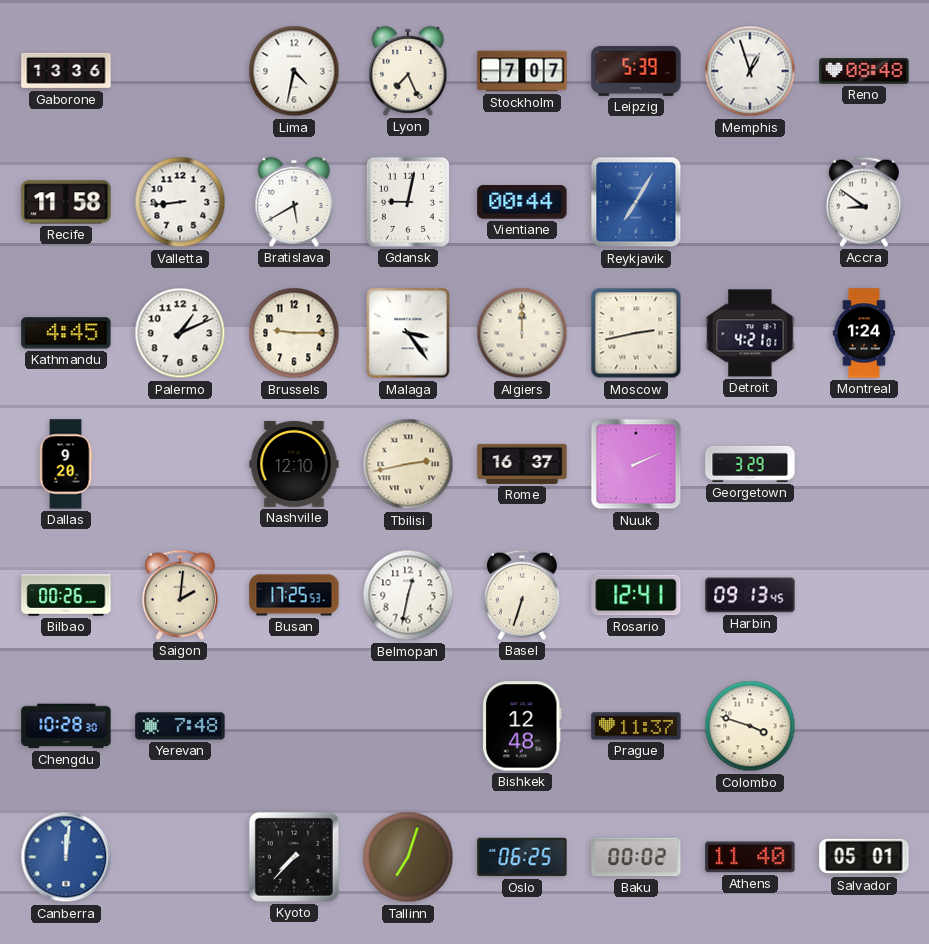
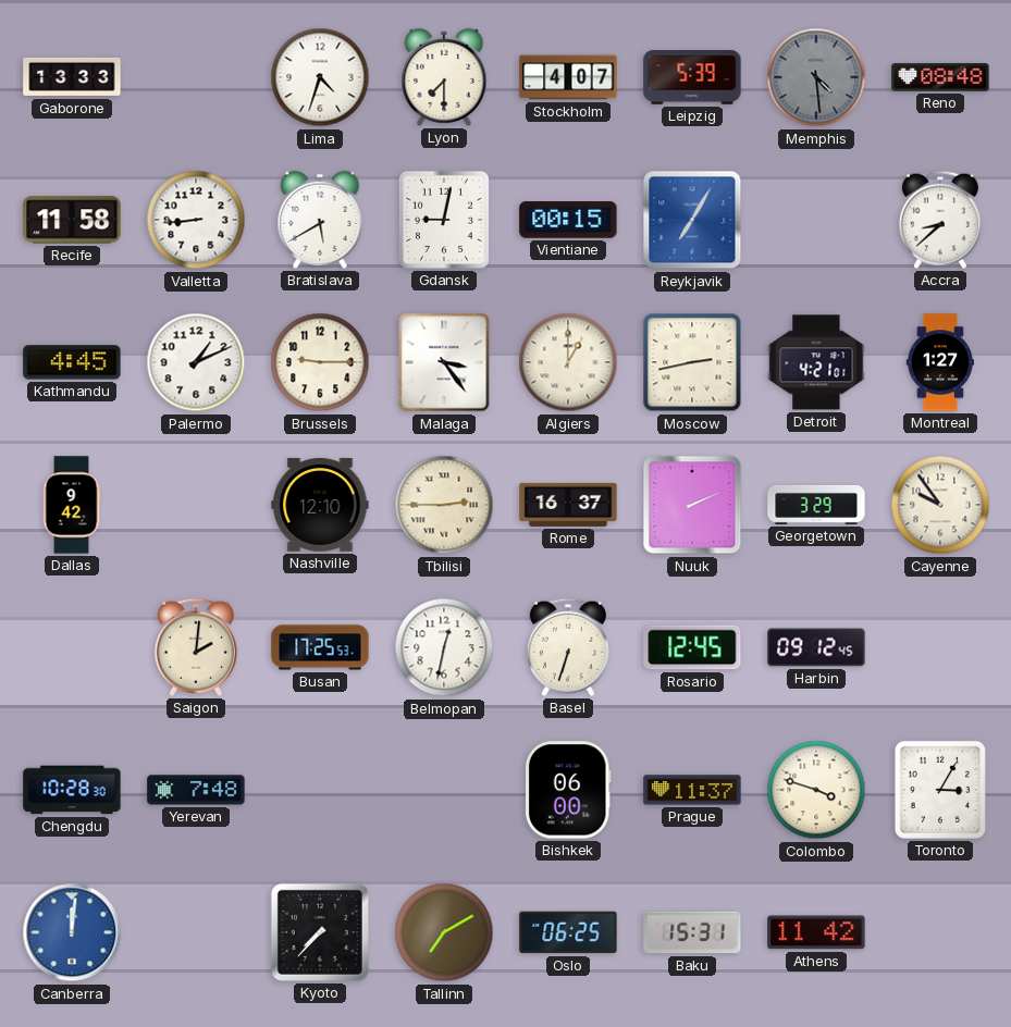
Gaborone: 13:36 -> 13:33 (72, 77)
Lima: 4:32 -> 4:33 (320, 77)
Lyon: 7:26 -> 7:30 (444, 77)
Stockholm: 7:07 -> 4:07 (568, 77)
Memphis: 12:57 -> 4:29 (816, 77)
Memphis dial: white -> grey (816, 77)
Vientiane: 00:44 -> 00:15 (568, 220)
Accra: 8:51 -> 8:38 (940, 220)
Algiers: 12:00 -> 1:00 (568, 362)
Montreal: 1:24 -> 1:27 (939, 362)
Dallas: 9:20 -> 9:42 (72, 505)
Tbilisi: 2:43 -> 2:45 (444, 505)
Cayenne: none -> 9:54 (940, 505)
Bilbao: 00:26 -> none (66, 595)
Rosario: 12:41 -> 12:45 (692, 647)
Harbin: 09:13 -> 09:12 (816, 647)
Bishkek: 12:48 -> 06:00 (568, 790)
Toronto: none -> 3:05 (940, 790)
Tallinn: 7:03 -> 7:10 (444, 932)
Baku: 00:02 -> 15:31 (692, 932)
Athens: 11:40 -> 11:42 (816, 932)
Salvador: 05:01 -> none (864, 857)
